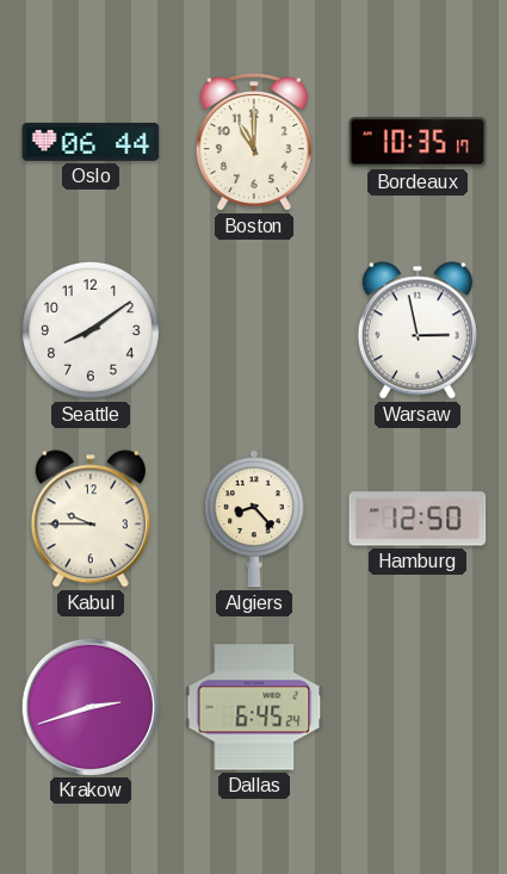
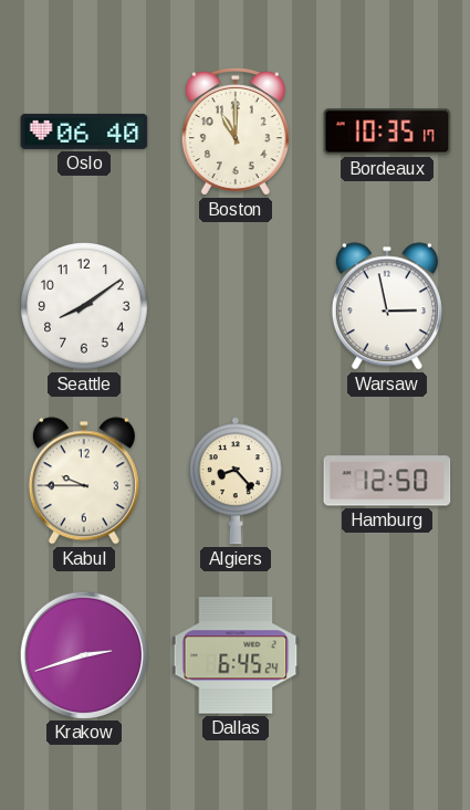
Oslo: 06:44 -> 06:40 (84, 132)
